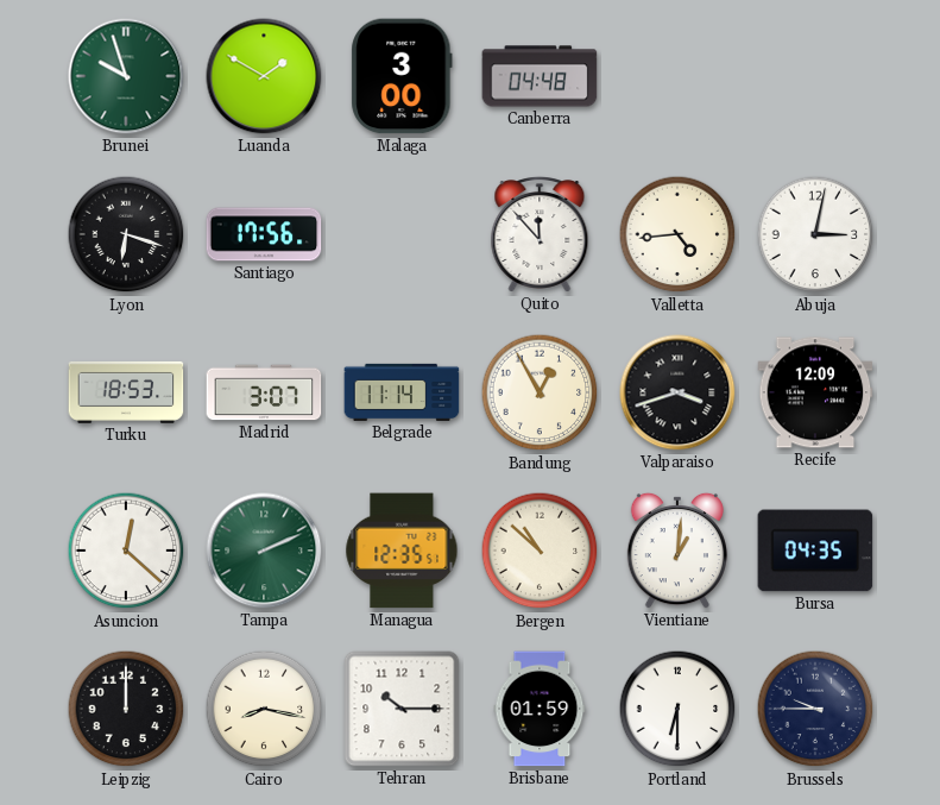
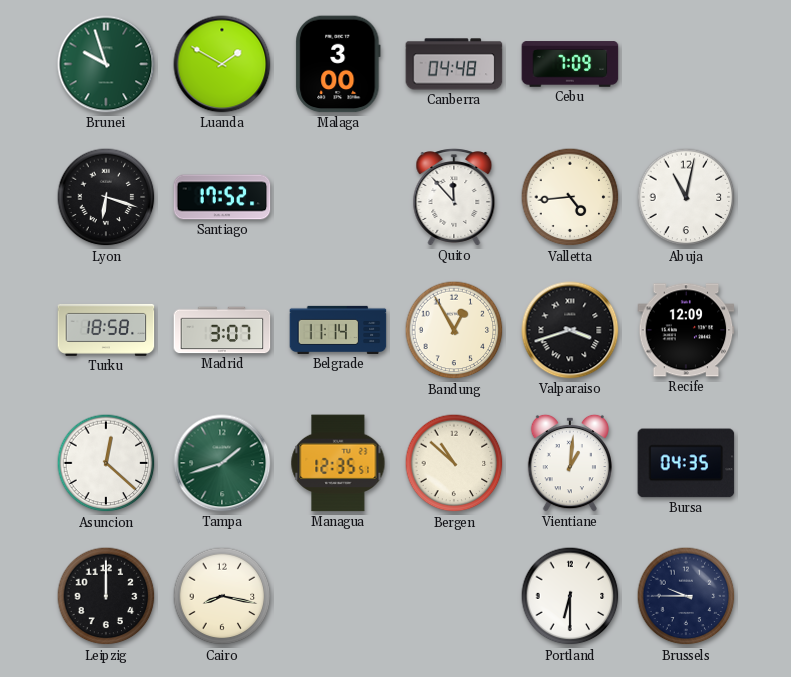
Cebu: none -> 7:09 (570, 64)
Santiago: 17:56 -> 17:52 (222, 197)
Abuja: 3:02 -> 11:02 (686, 197)
Turku: 18:53 -> 18:58 (106, 330)
Tampa: 2:11 -> 1:42 (222, 463)
Tehran: 10:15 -> none (402, 709)
Brisbane: 01:59 -> none (540, 709)
